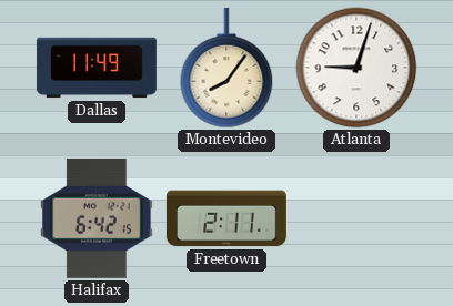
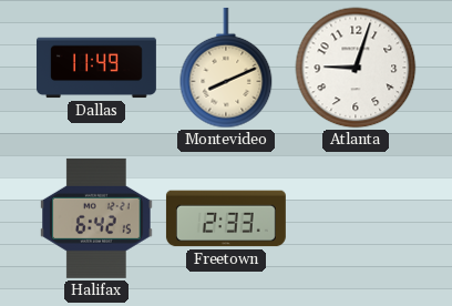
Montevideo: 8:06 -> 8:11 (226, 68)
Freetown: 2:11 -> 2:33 (226, 218)
